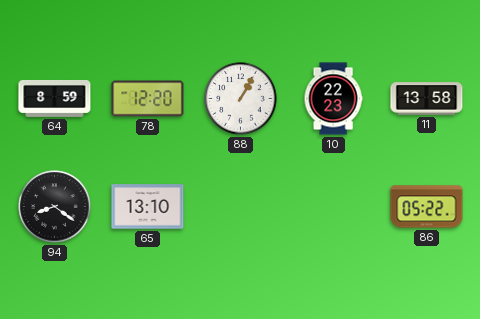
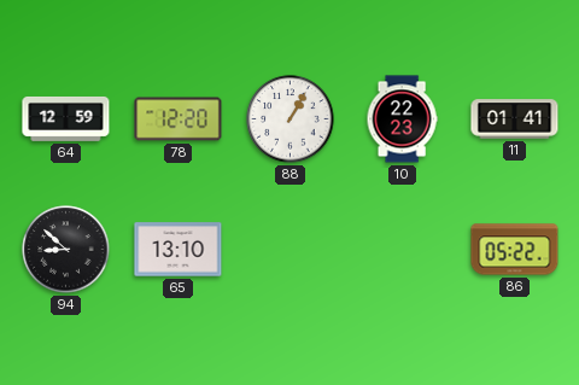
64: 8:59 -> 12:59 (66, 118)
11: 13:58 -> 01:41 (515, 119)
94: 8:21 -> 8:52 (66, 250)
